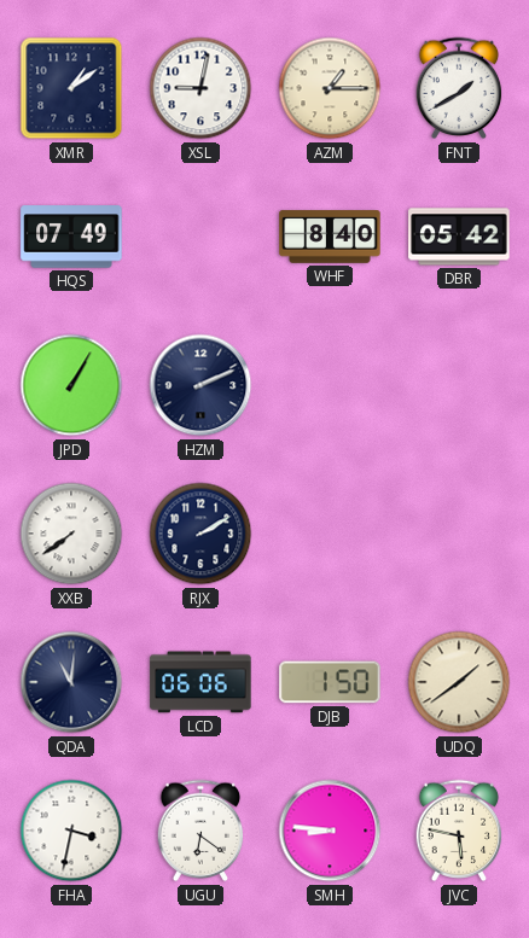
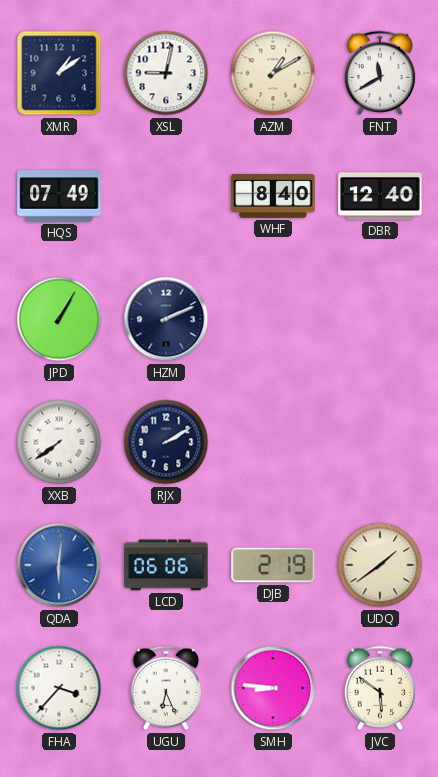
AZM: 1:15 -> 1:10 (273, 73)
FNT: 1:40 -> 11:40 (380, 73)
DBR: 05:42 -> 12:40 (380, 196)
QDA: 11:01 -> 6:01 (59, 565)
QDA dial: navy -> blue (59, 565)
DJB: 1:50 -> 2:19 (273, 565)
FHA: 3:32 -> 3:37 (59, 688)
UGU: 6:21 -> 6:26 (166, 688)
JVC: 5:47 -> 5:51 (380, 688)
